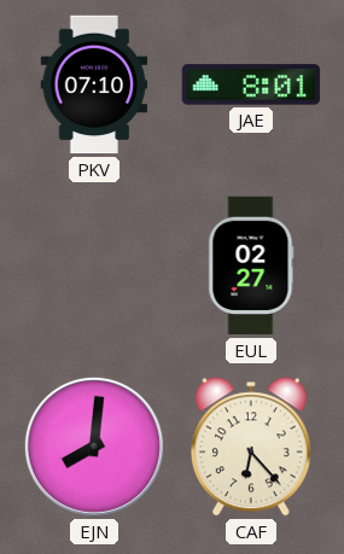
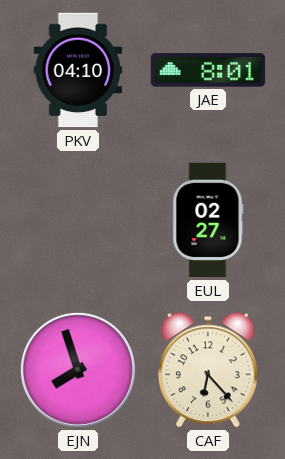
PKV: 07:10 -> 04:10 (78, 70)
EJN: 8:01 -> 7:57 (78, 370)
